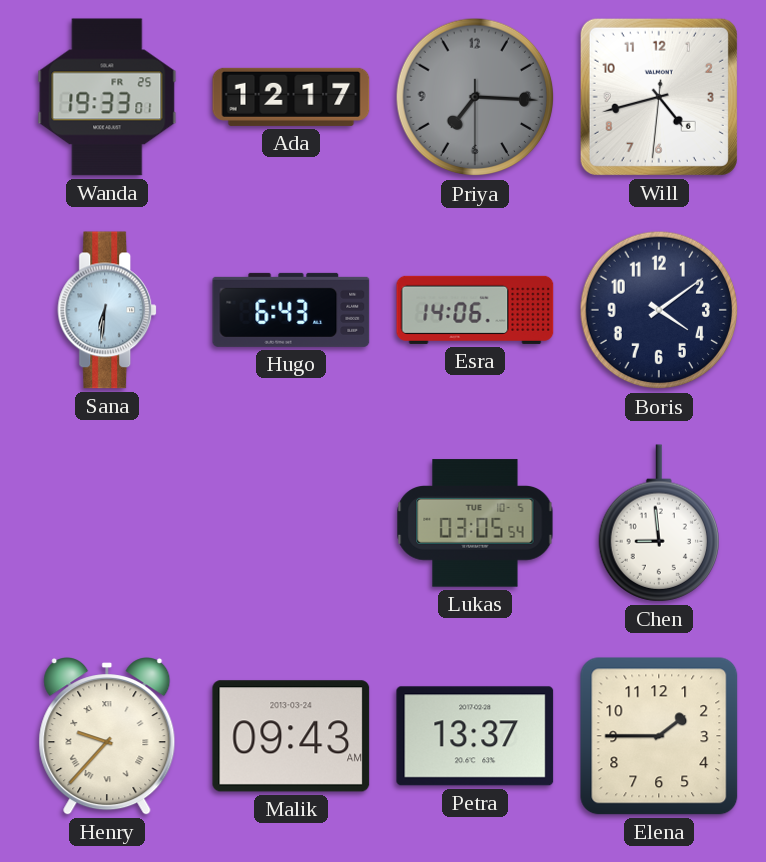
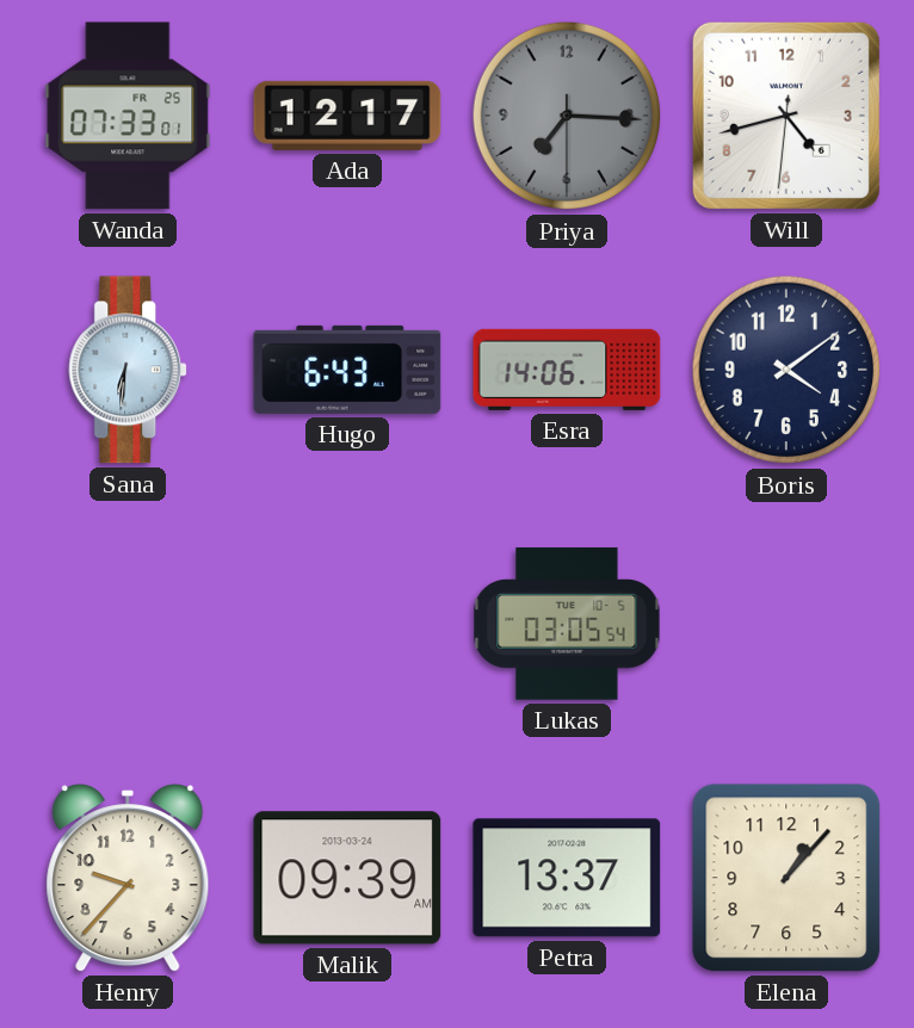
Wanda: 19:33 -> 07:33 (128, 116)
Chen: 8:59 -> none (658, 523)
Henry numerals: Roman -> Arabic (128, 878)
Malik: 09:43 -> 09:39 (347, 878)
Elena: 1:45 -> 1:07 (786, 878)
